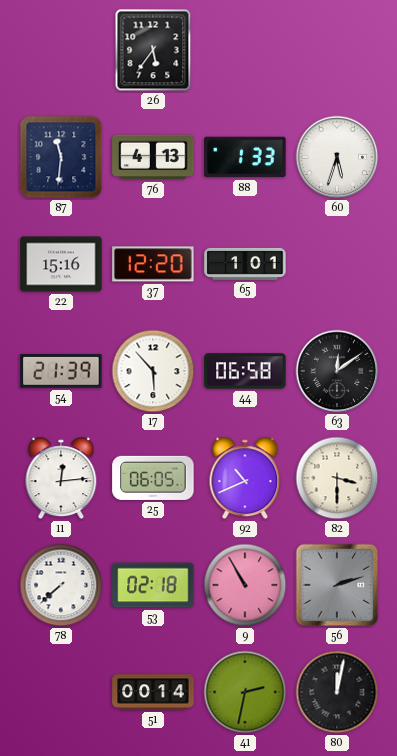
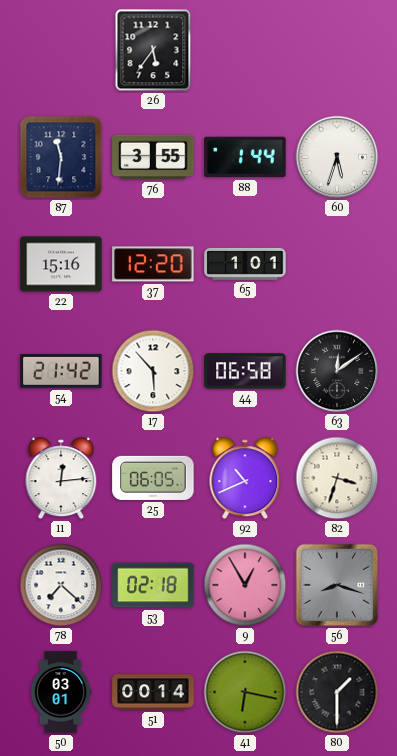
76: 4:13 -> 3:55 (153, 157)
88: 1:33 -> 1:44 (245, 157)
54: 21:39 -> 21:42 (61, 372)
82: 3:30 -> 3:33 (337, 478)
78: 7:38 -> 7:22 (61, 585)
9: 10:55 -> 12:55 (245, 585)
56: 2:12 -> 8:18 (337, 585)
50: none -> 03:01 (61, 692)
41: 2:32 -> 6:17 (245, 692)
80: 12:02 -> 1:30 (337, 692)
